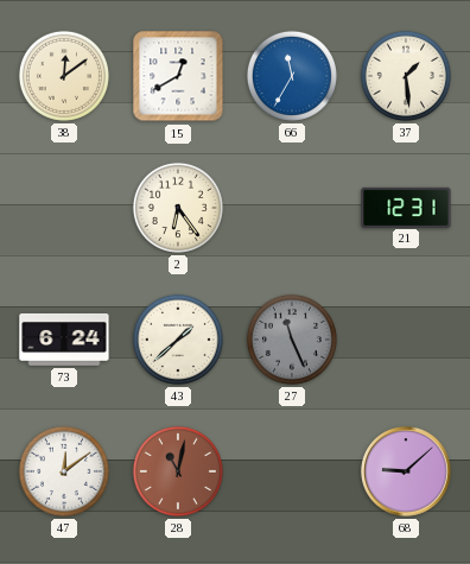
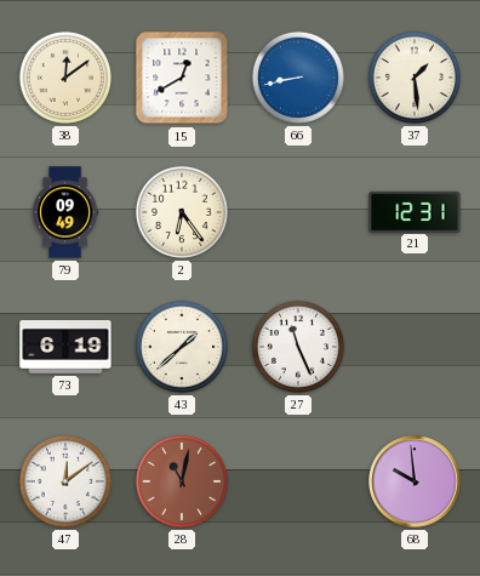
66: 11:35 -> 8:43 (298, 78)
79: none -> 09:49 (67, 212)
73: 6:24 -> 6:19 (65, 347)
27 dial: grey -> white (298, 347)
68: 9:08 -> 9:59 (415, 481)
